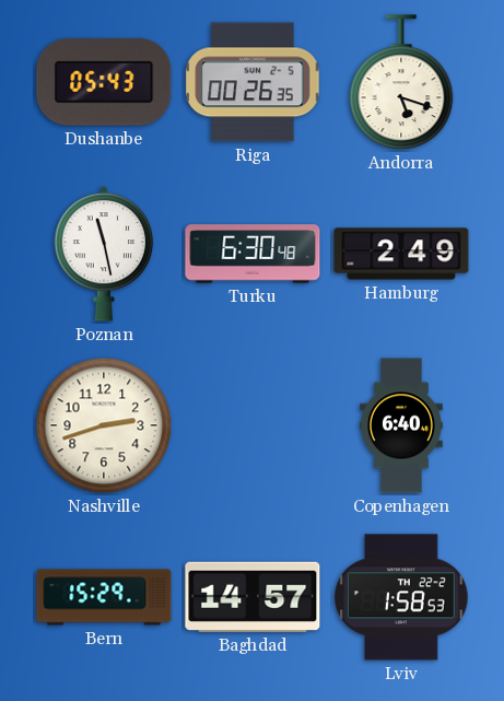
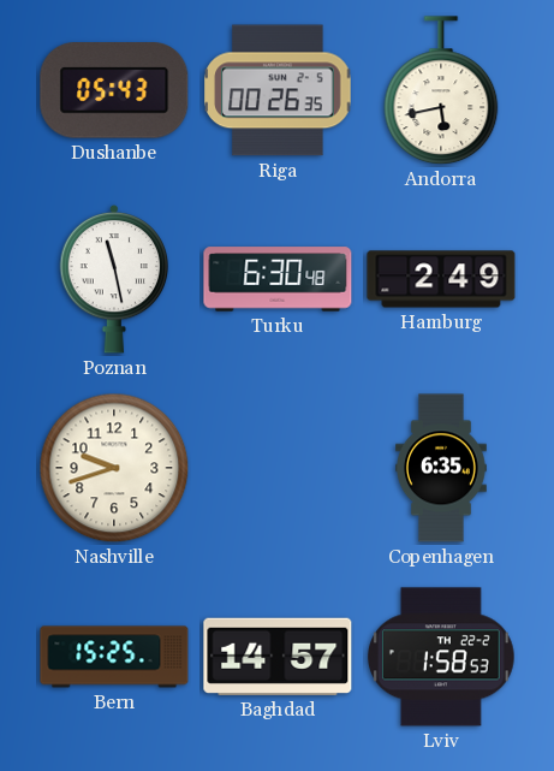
Andorra: 5:18 -> 5:43 (441, 91)
Nashville: 2:42 -> 9:42 (114, 468)
Copenhagen: 6:40 -> 6:35 (442, 468)
Bern: 15:29 -> 15:25 (114, 657)
